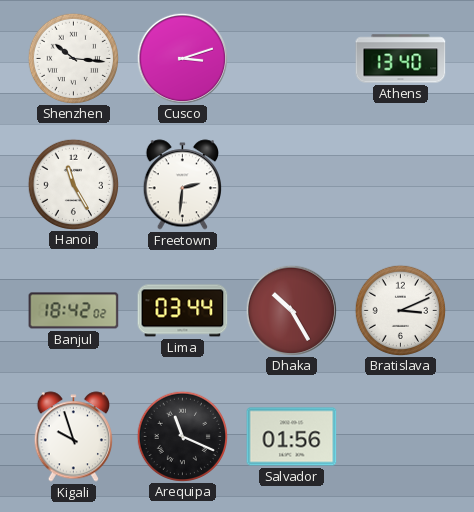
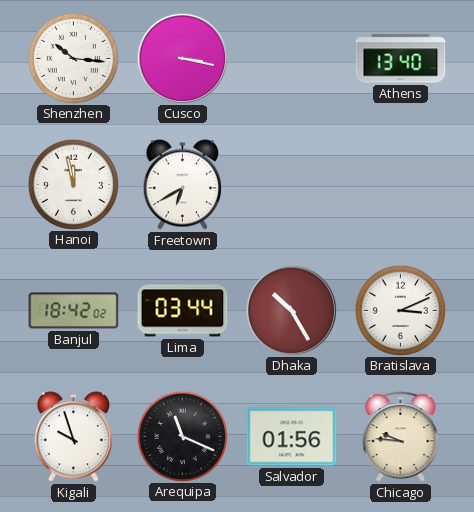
Cusco: 3:12 -> 3:17 (182, 58)
Hanoi: 11:25 -> 11:58 (73, 184)
Freetown: 2:31 -> 6:40 (182, 185)
Chicago: none -> 9:46 (401, 437)
